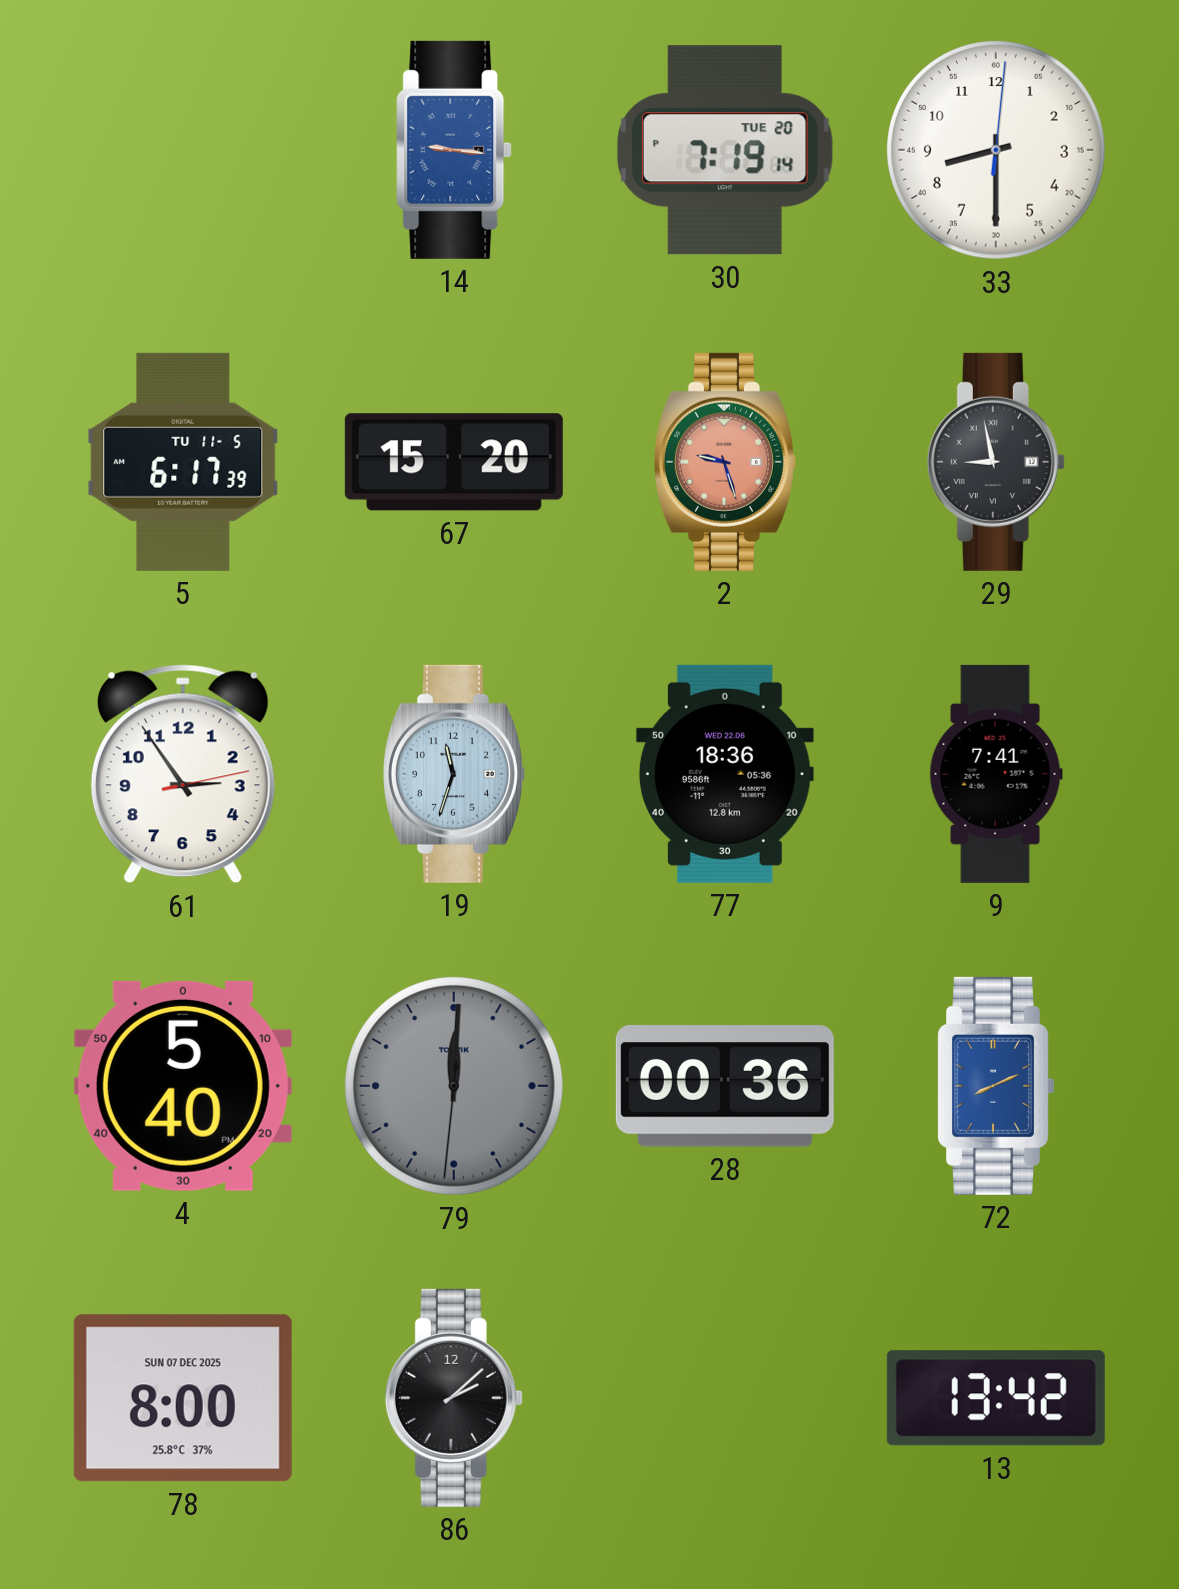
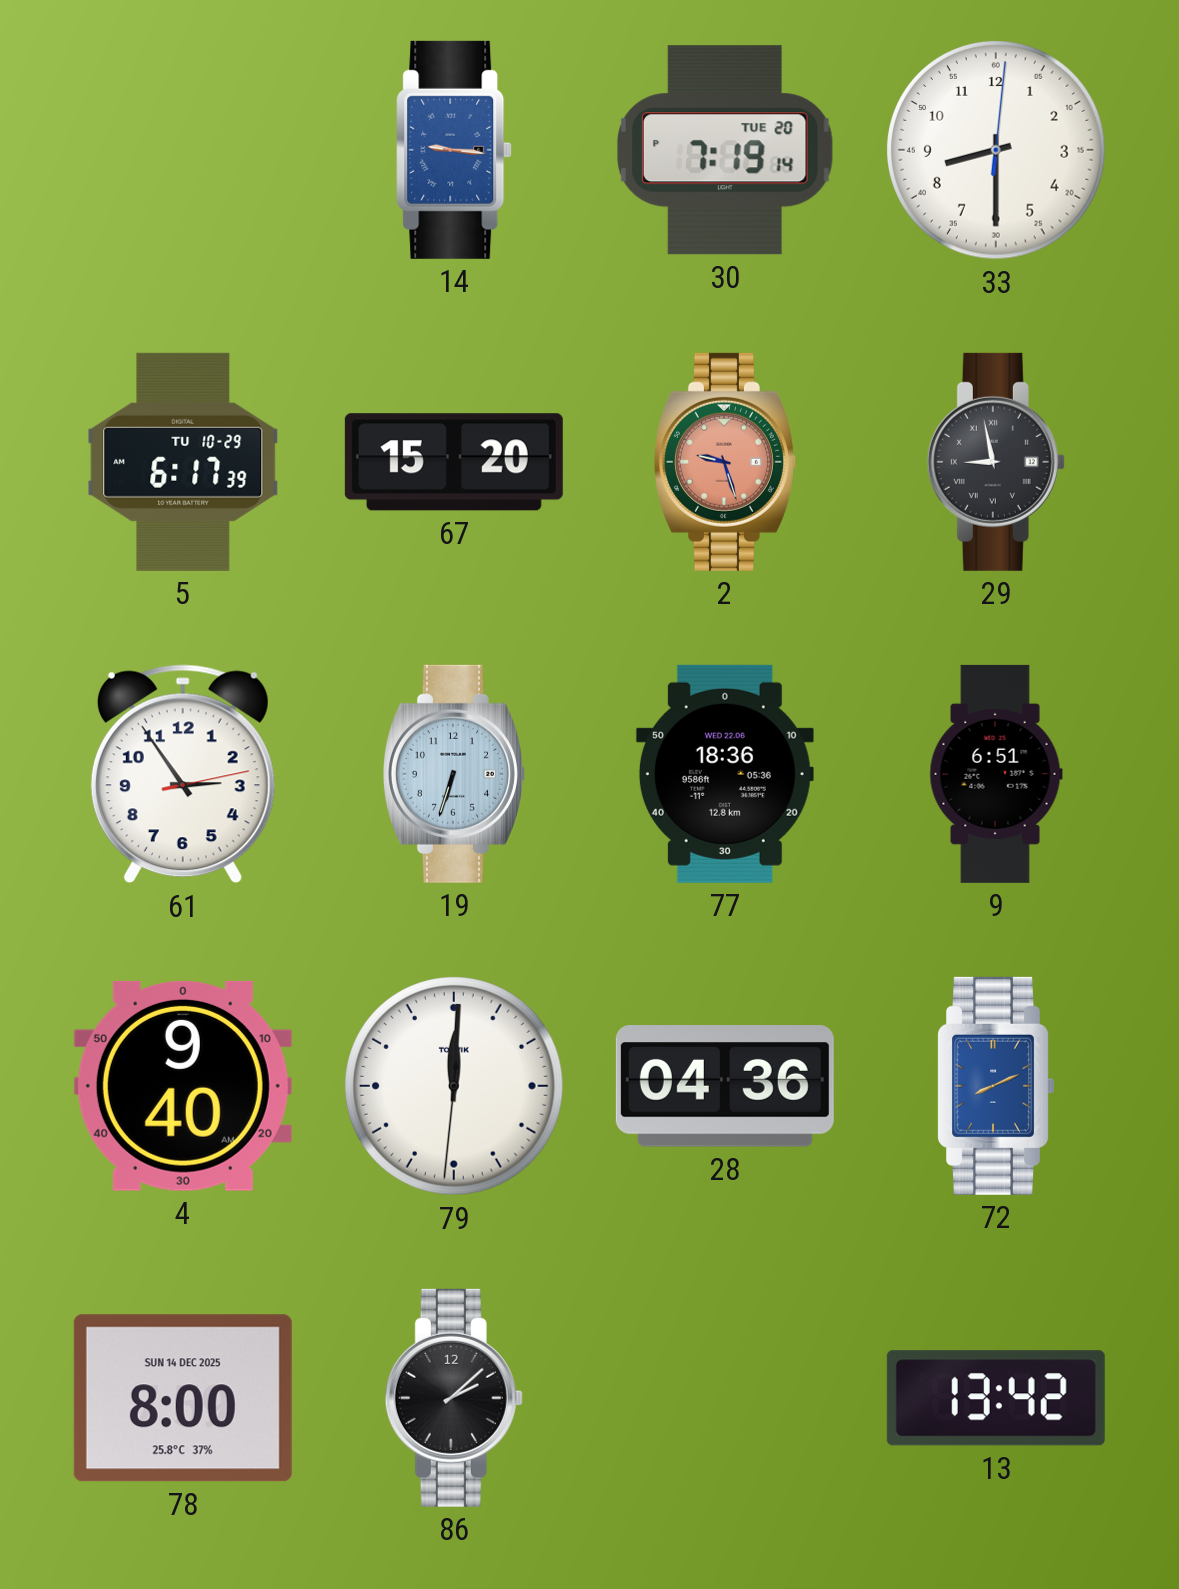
5 date: TU 11-5 -> TU 10-29 (183, 462)
19: 11:33 -> 6:33 (454, 774)
9: 7:41 -> 6:51 (996, 774)
4: 5:40 -> 9:40 (183, 1086)
79 dial: grey -> white (455, 1087)
28: 00:36 -> 04:36 (725, 1086)
78 date: SUN 07 DEC 2025 -> SUN 14 DEC 2025 (183, 1398)
